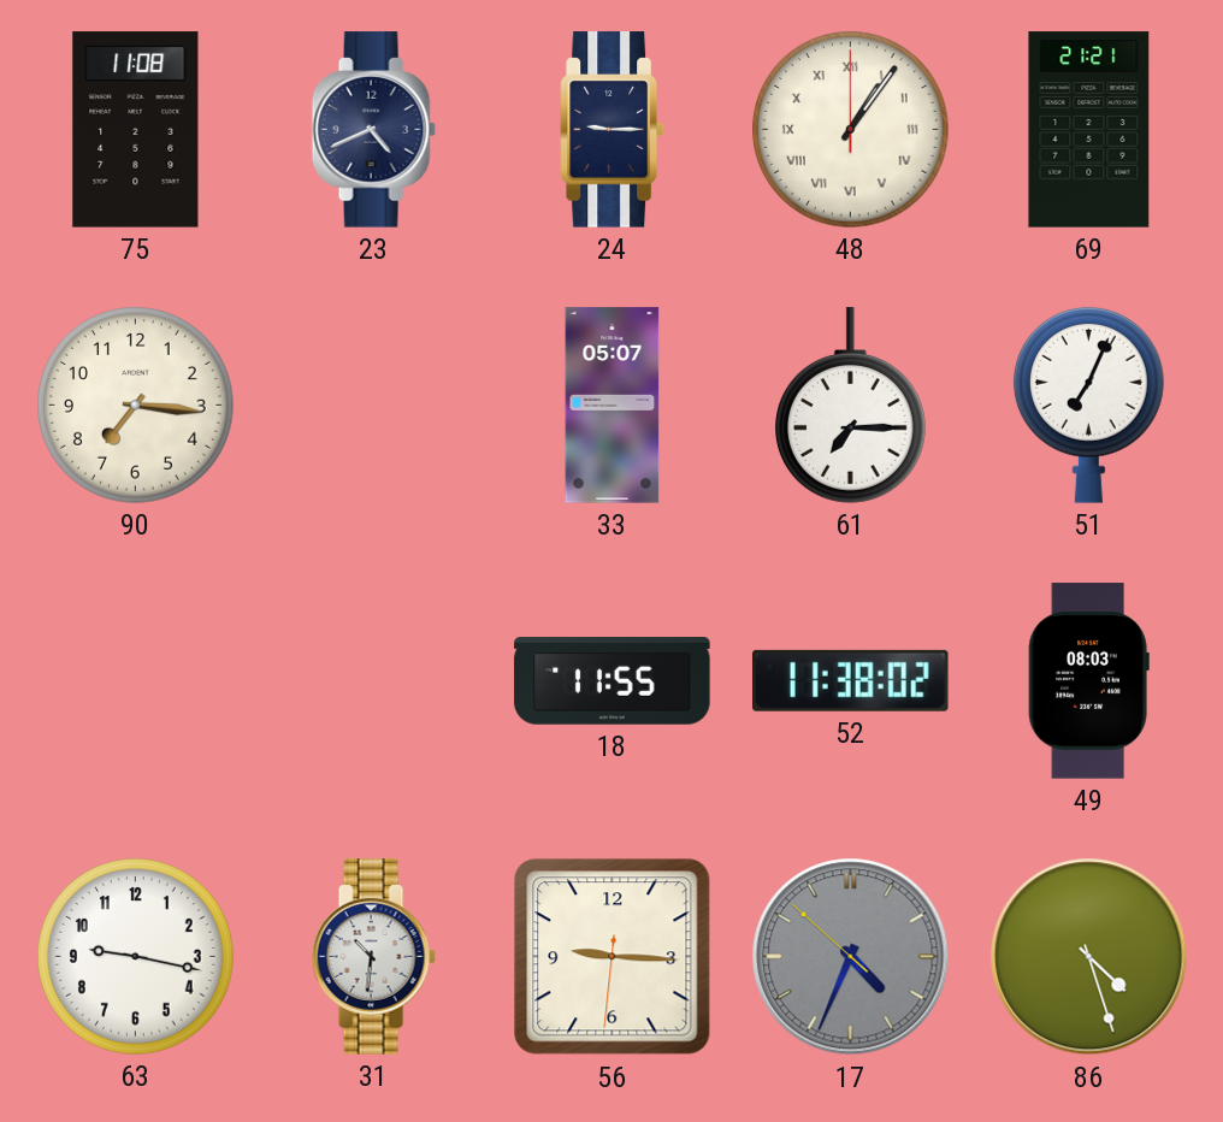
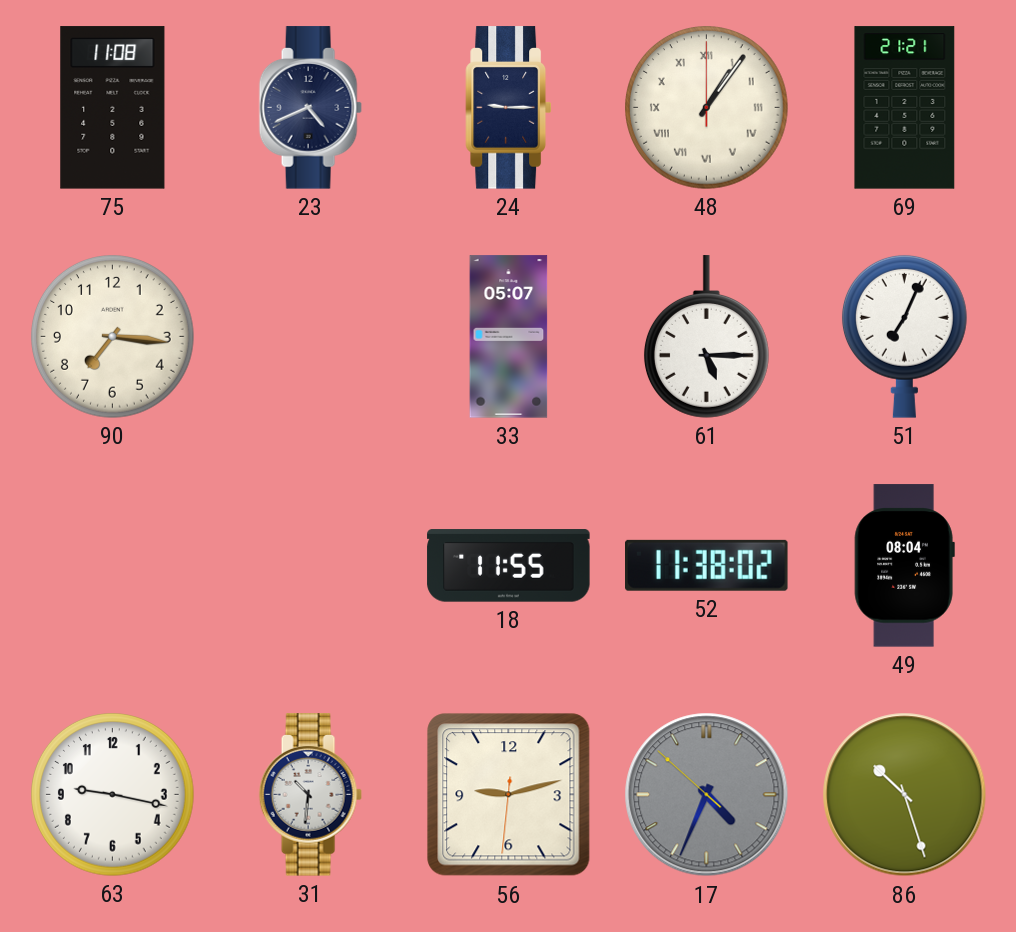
61: 7:15 -> 5:15 (706, 337)
49: 08:03 -> 08:04 (904, 566)
56: 9:15 -> 9:12 (509, 795)
86: 4:27 -> 10:27 (905, 795)
